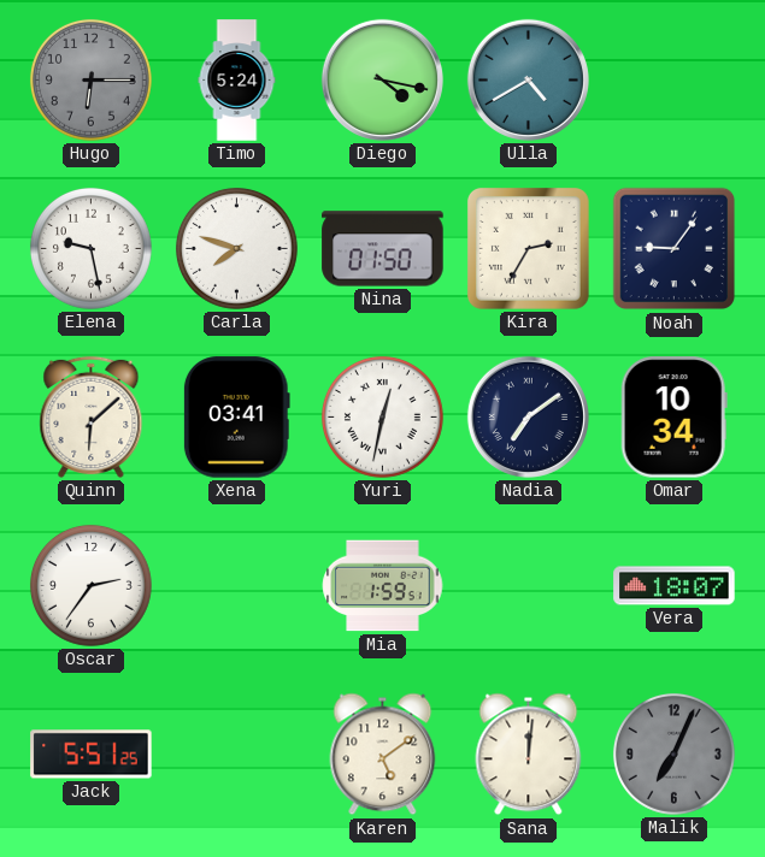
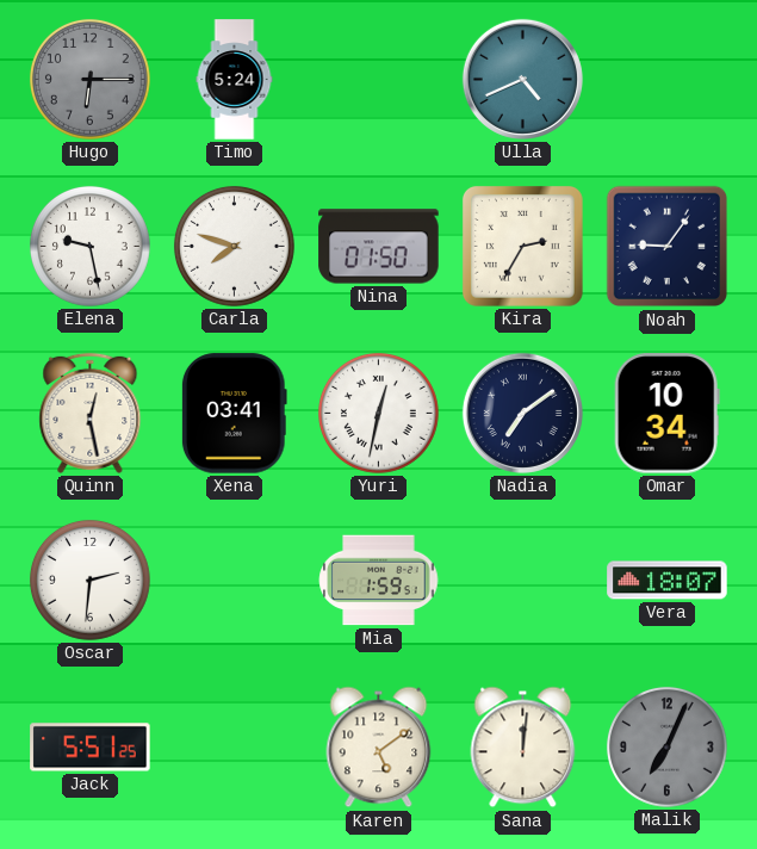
Diego: 4:17 -> none (382, 79)
Ulla: 4:40 -> 4:41 (522, 79)
Quinn: 6:08 -> 12:28 (91, 413)
Oscar: 2:36 -> 2:31 (89, 580)
